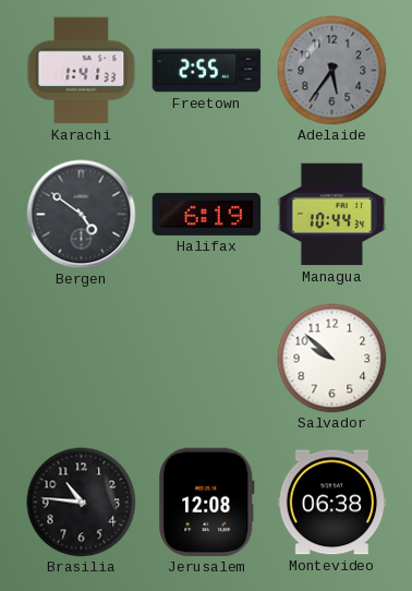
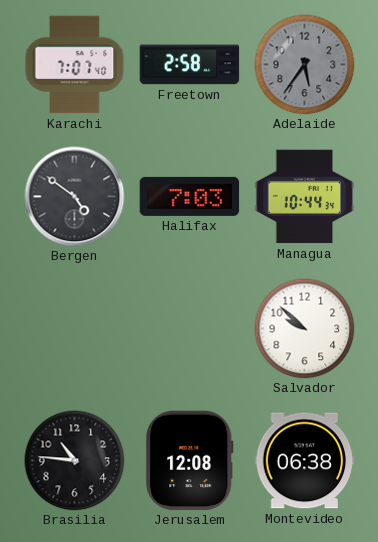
Karachi: 1:41 -> 7:07 (75, 65)
Freetown: 2:55 -> 2:58 (190, 65)
Halifax: 6:19 -> 7:03 (190, 196)
